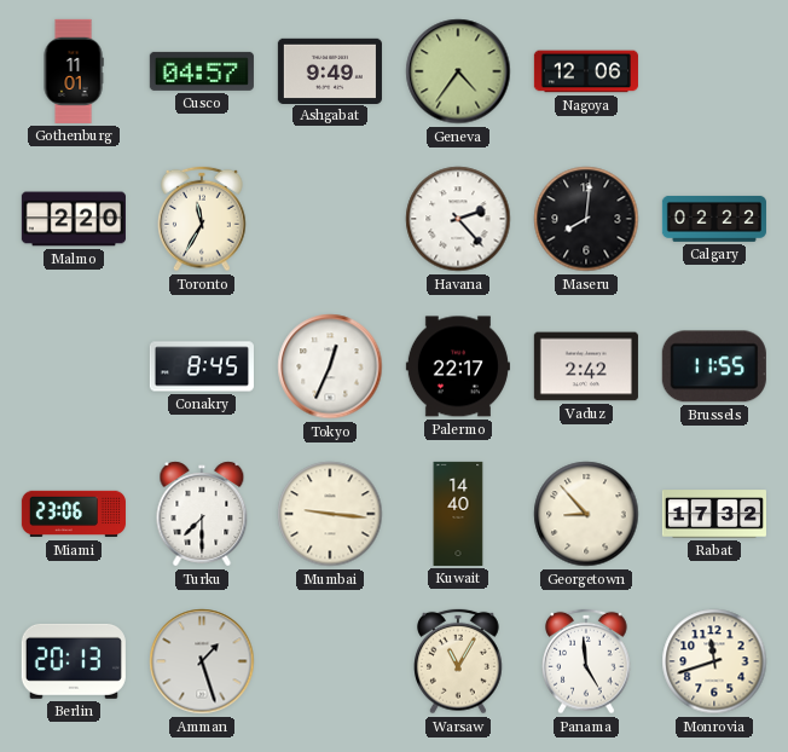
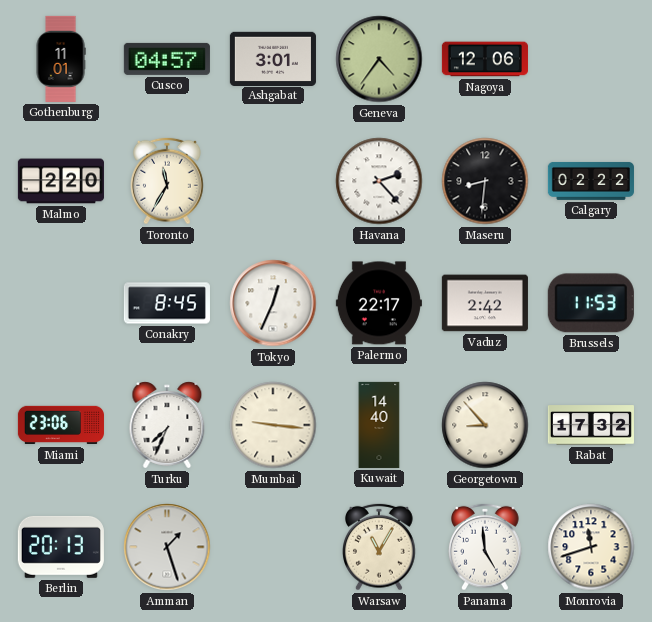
Ashgabat: 9:49 -> 3:01 (273, 58)
Maseru: 8:01 -> 8:31 (485, 181)
Brussels: 11:55 -> 11:53 (591, 303)
Turku: 7:30 -> 7:34 (167, 425)
